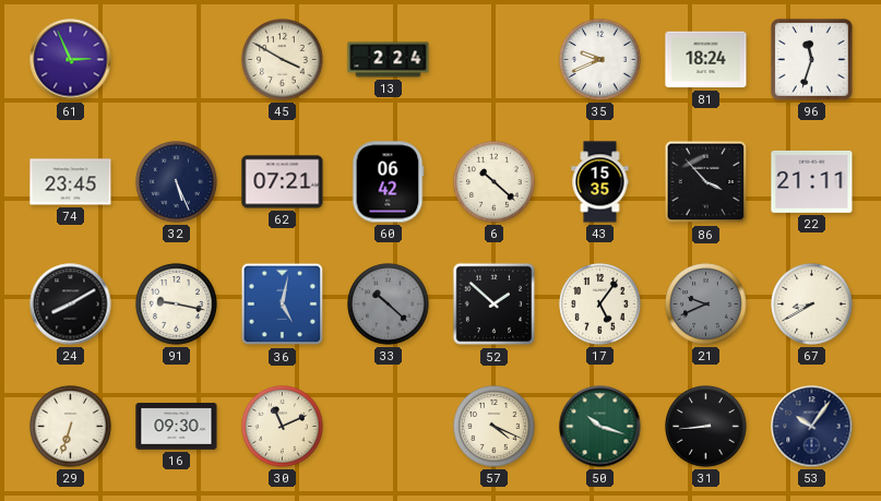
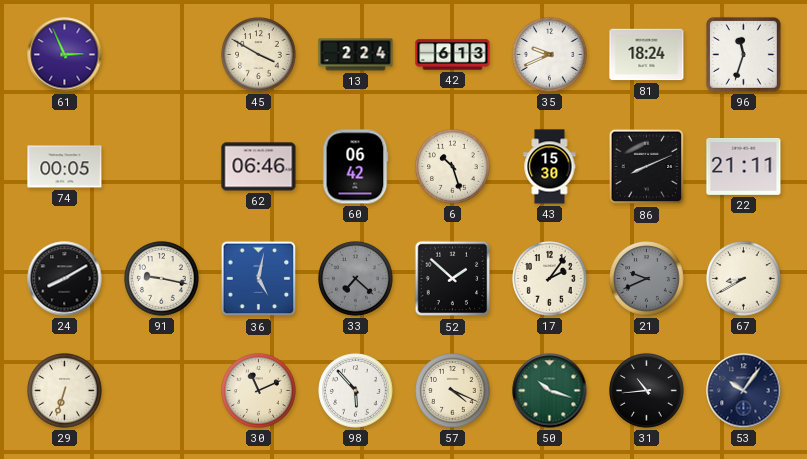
42: none -> 6:13 (453, 55)
74: 23:45 -> 00:05 (65, 167)
32: 5:26 -> none (177, 182)
62: 07:21 -> 06:46 (259, 167)
6: 10:22 -> 10:27 (453, 167)
43: 15:35 -> 15:30 (550, 167)
86: 3:53 -> 8:11 (647, 167)
33: 10:22 -> 7:22 (356, 279)
17: 5:06 -> 2:06 (550, 279)
16: 09:30 -> none (177, 427)
98: none -> 5:53 (356, 391)
31: 8:44 -> 10:44 (647, 391)
